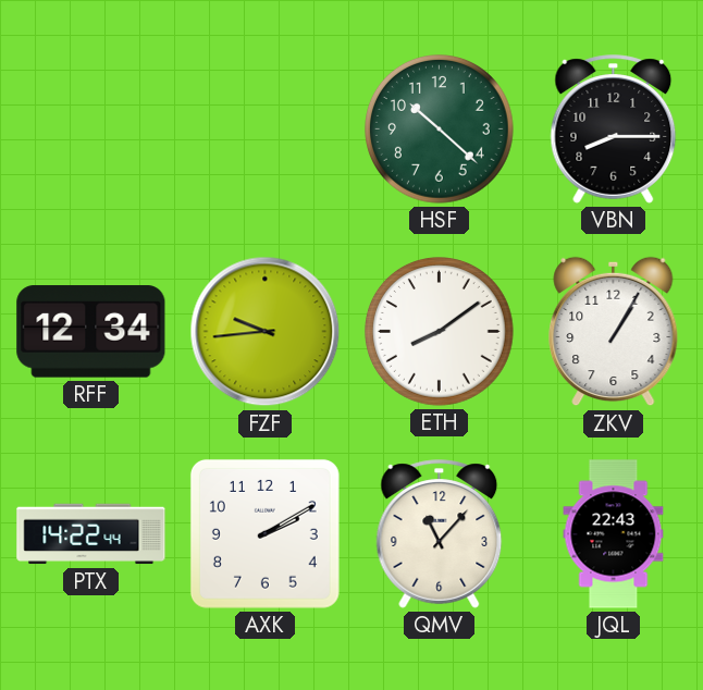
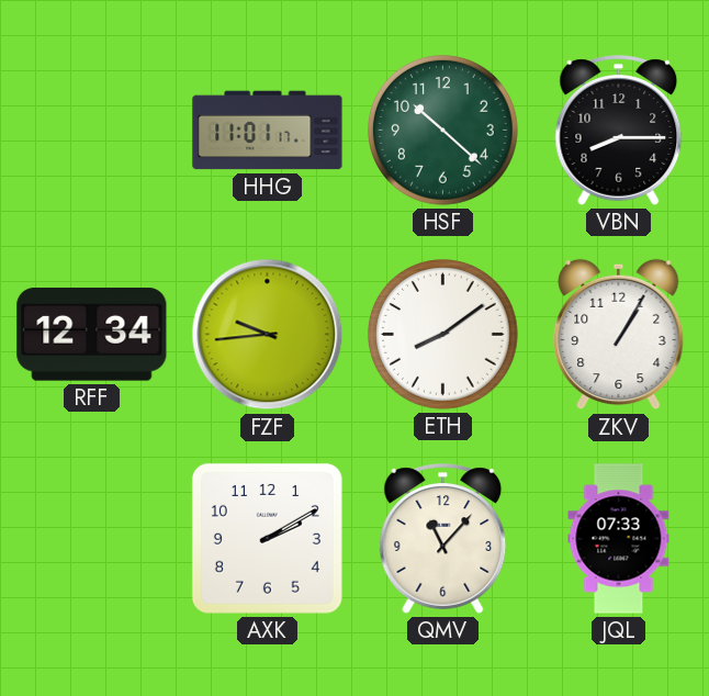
HHG: none -> 11:01 (268, 131)
PTX: 14:22 -> none (91, 534)
JQL: 22:43 -> 07:33 (619, 539)
